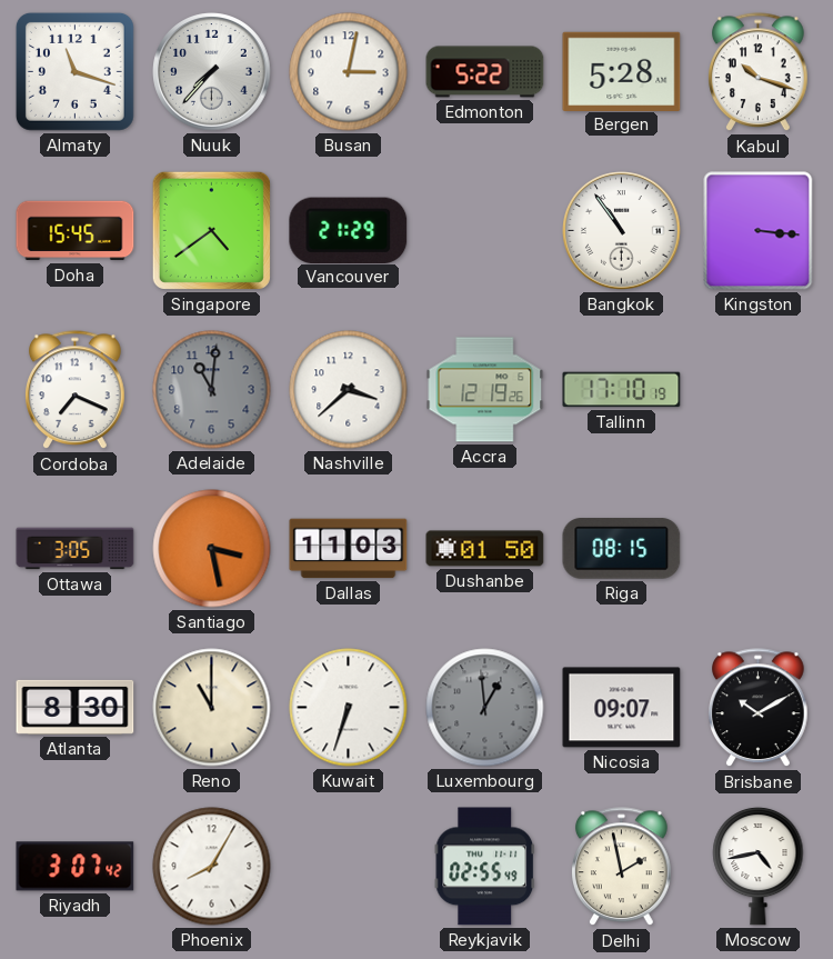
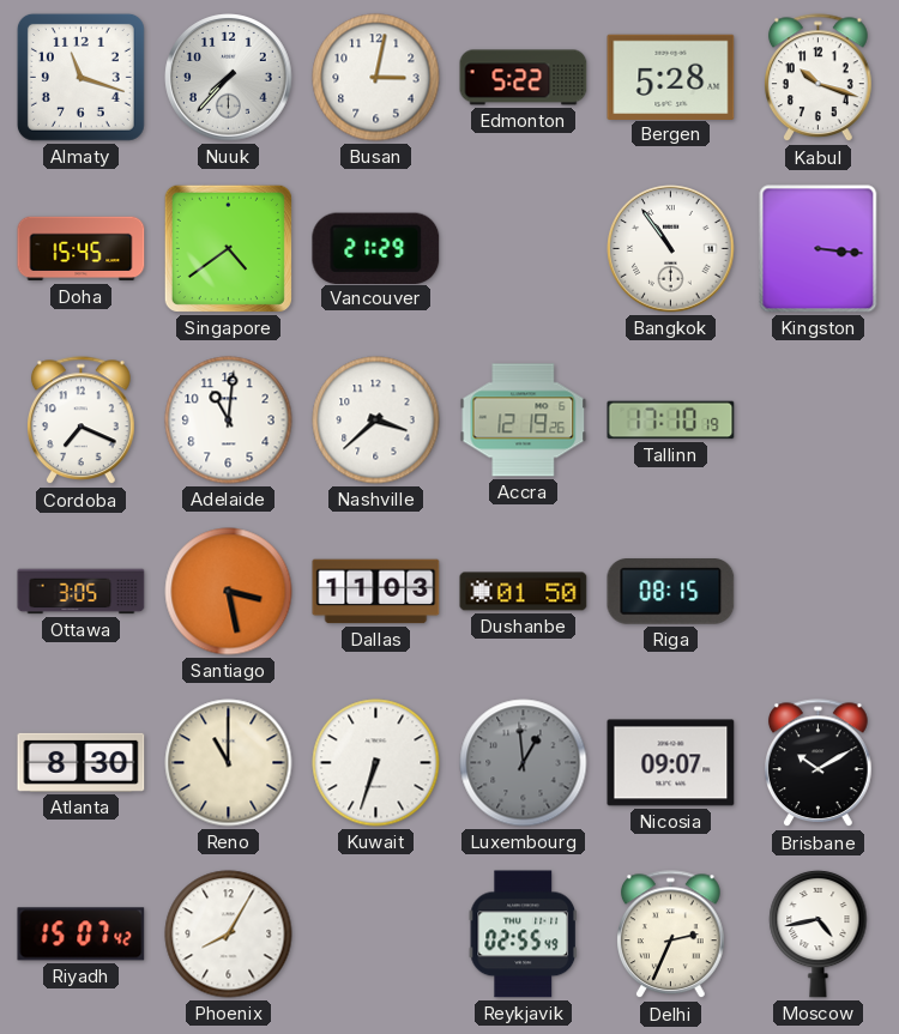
Adelaide dial: grey -> white (229, 421)
Riyadh: 3:07 -> 15:07 (82, 935)
Delhi: 1:58 -> 2:34 (671, 935)
